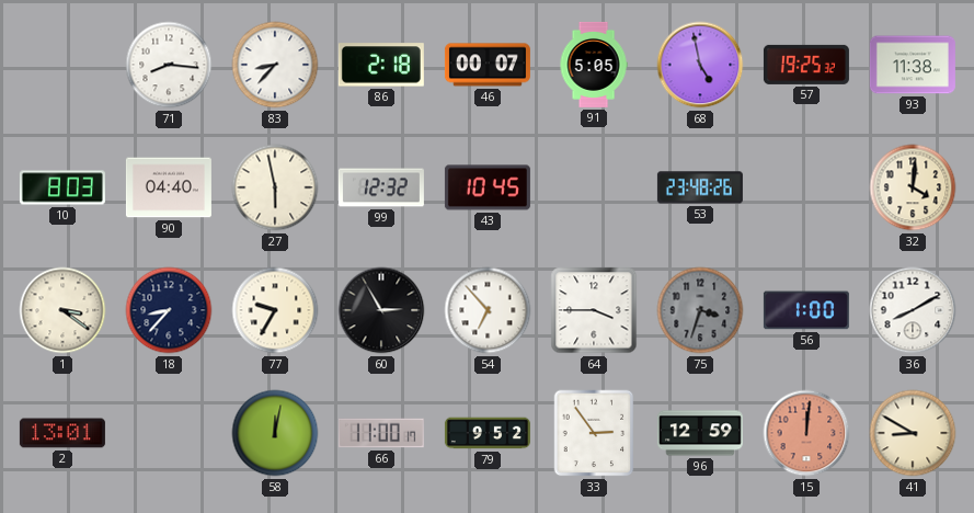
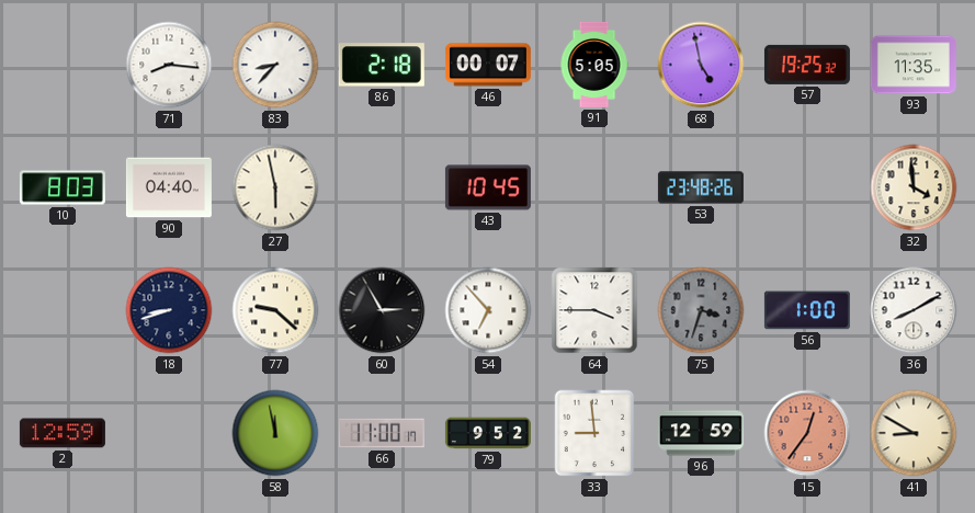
93: 11:38 -> 11:35 (914, 65)
99: 12:32 -> none (381, 187)
32: 4:01 -> 3:59 (914, 187)
1: 3:21 -> none (62, 310)
18: 8:37 -> 8:42 (169, 310)
77: 9:35 -> 9:22 (275, 310)
2: 13:01 -> 12:59 (63, 433)
58: 12:02 -> 11:58 (275, 433)
33: 2:54 -> 8:59 (594, 433)
15: 12:01 -> 12:36 (807, 433)
